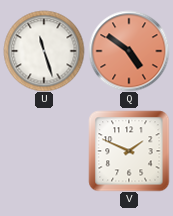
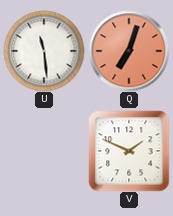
U: 11:27 -> 11:29 (44, 51)
Q: 4:51 -> 7:03 (129, 51)
